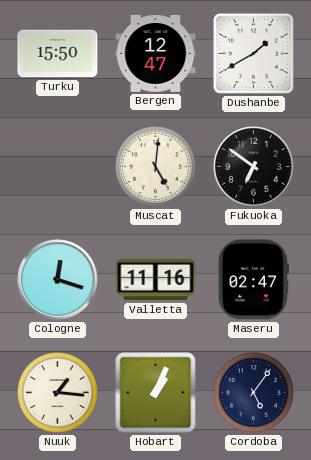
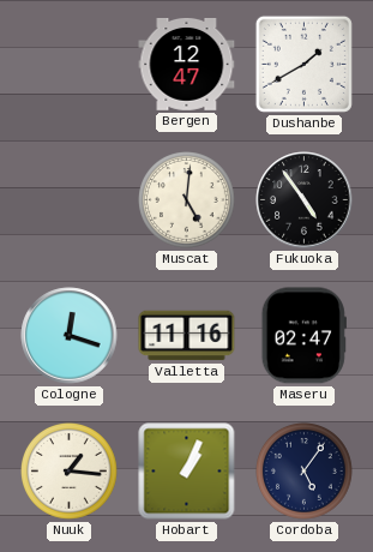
Turku: 15:50 -> none (58, 54)
Fukuoka: 6:51 -> 4:54 (305, 200)
